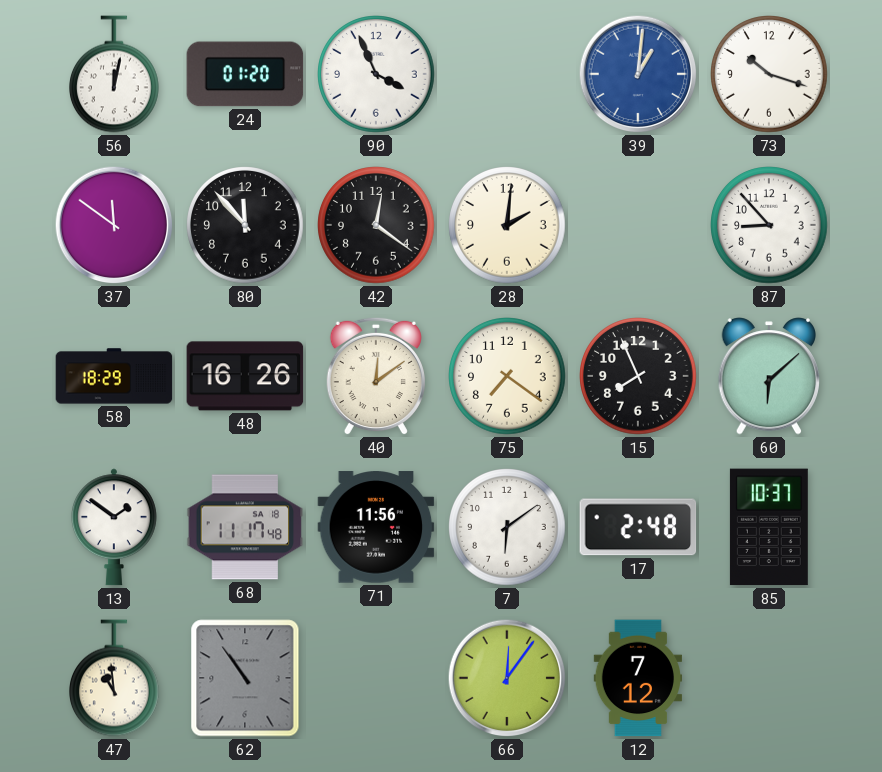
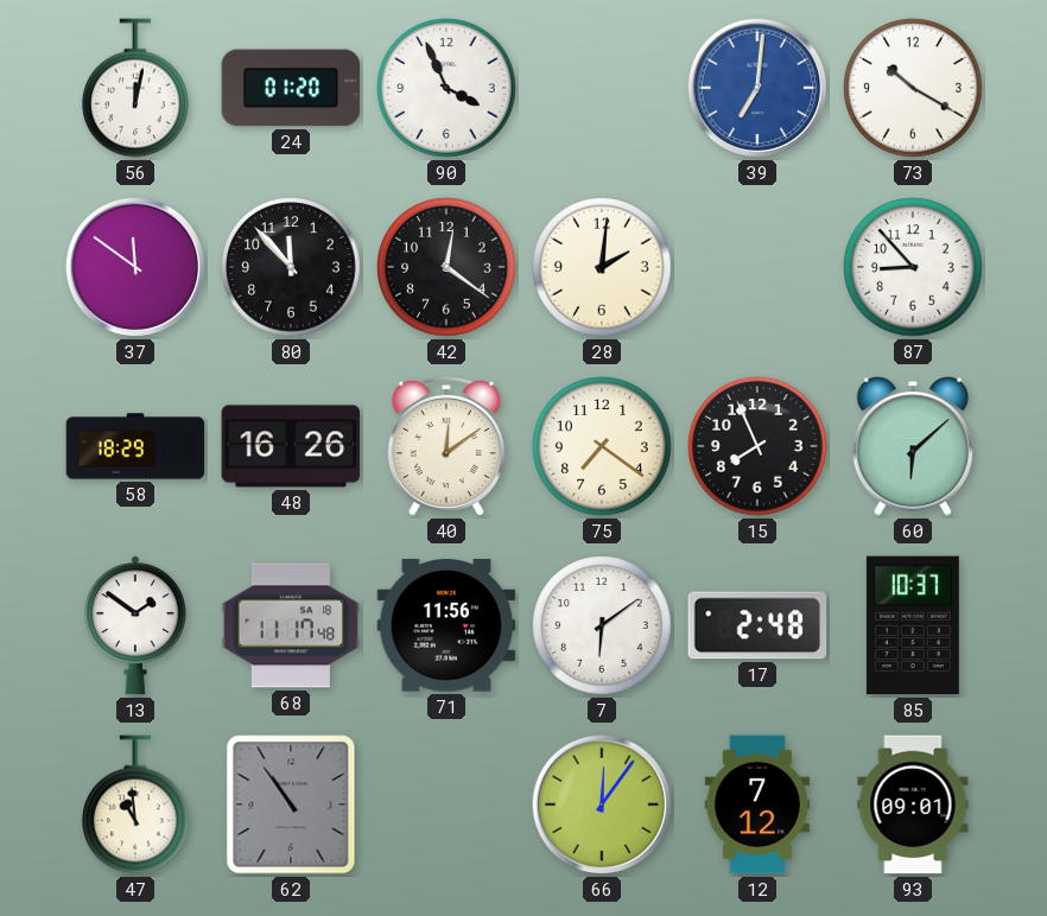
39: 1:01 -> 7:01 (757, 88)
73: 10:18 -> 10:20 (913, 88)
93: none -> 09:01 (913, 804)
